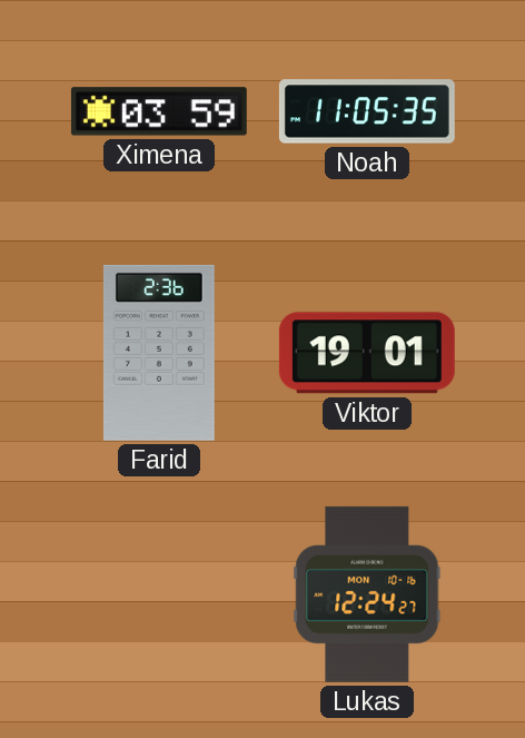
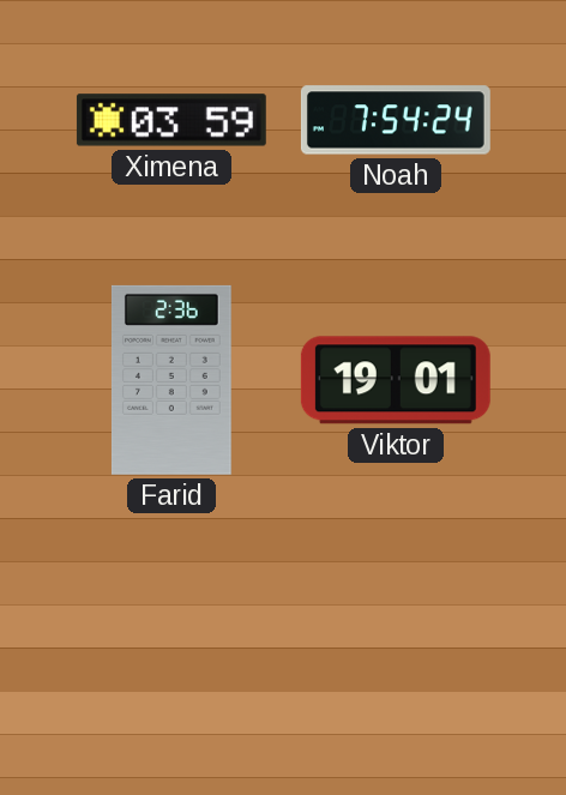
Noah: 11:05 -> 7:54 (396, 120)
Lukas: 12:24 -> none (367, 594)
